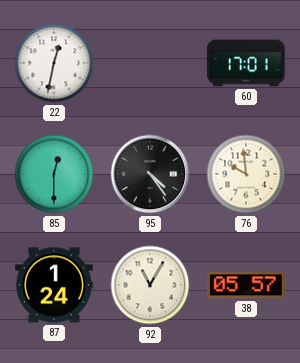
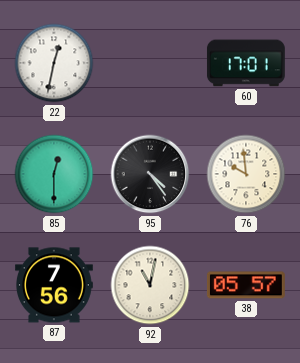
87: 1:24 -> 7:56 (55, 285)
92: 11:05 -> 11:02 (150, 285)
